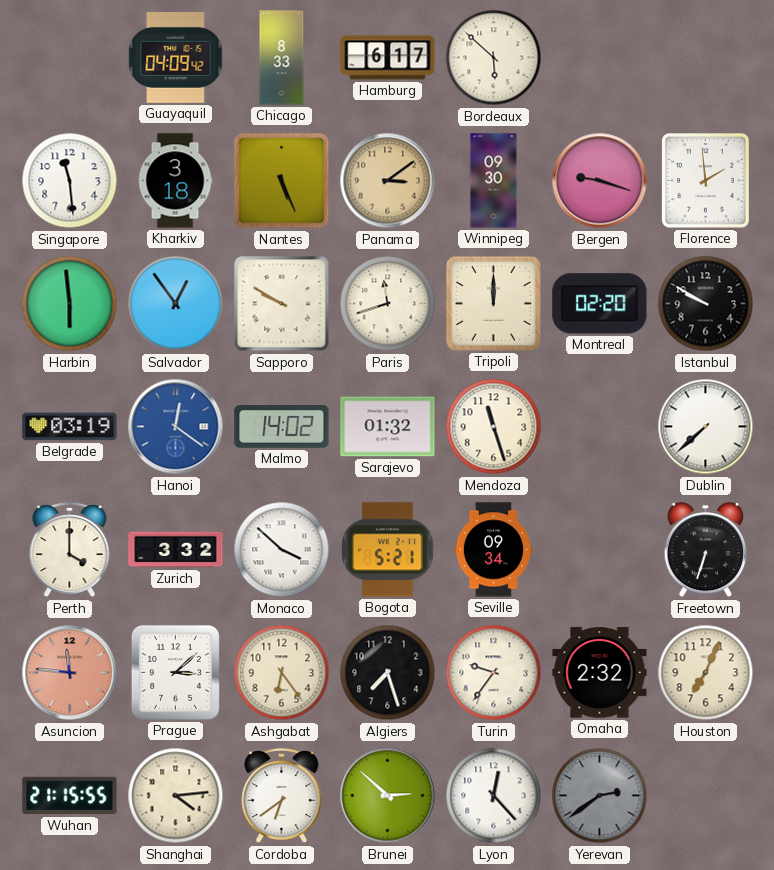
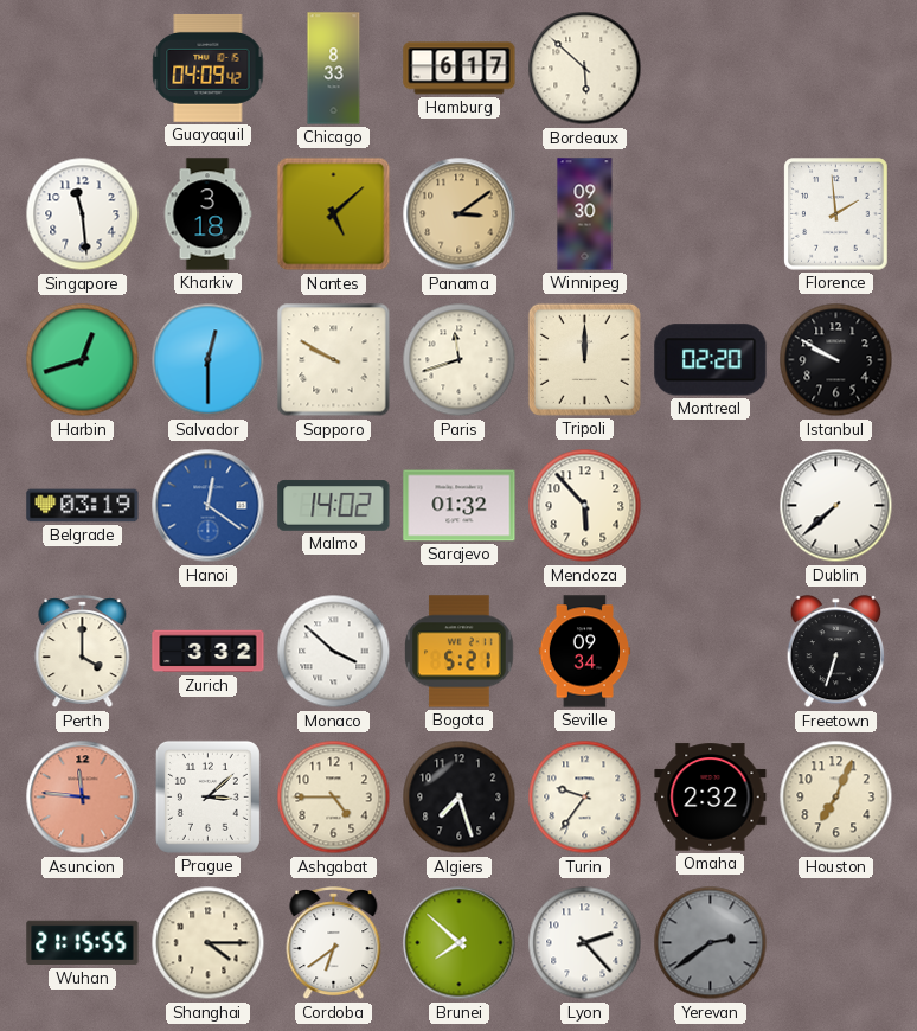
Nantes: 5:26 -> 5:08 (334, 214)
Bergen: 9:18 -> none (600, 181)
Harbin: 5:59 -> 12:42 (83, 360)
Salvador: 12:54 -> 12:30 (209, 360)
Mendoza: 11:27 -> 5:53 (585, 506)
Ashgabat: 6:24 -> 4:45 (334, 798)
Shanghai: 4:14 -> 4:15 (209, 943)
Brunei: 2:52 -> 7:52 (460, 943)
Lyon: 12:23 -> 2:23 (585, 943)
